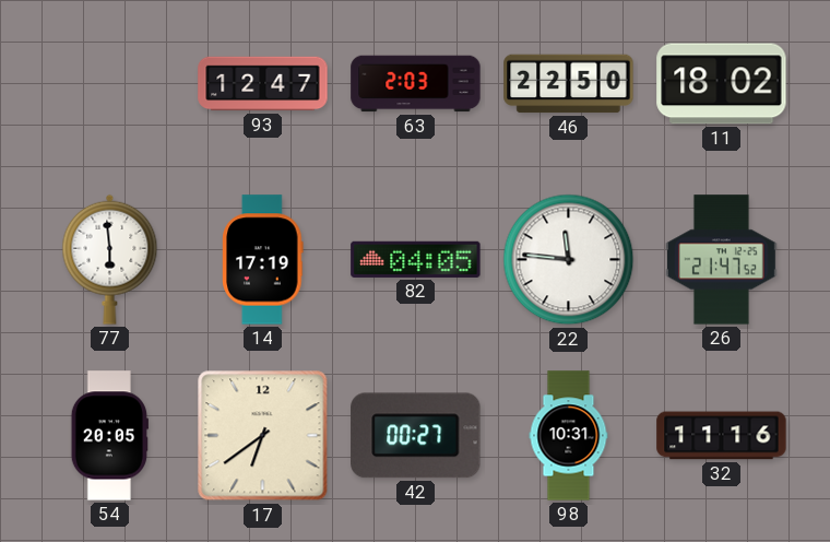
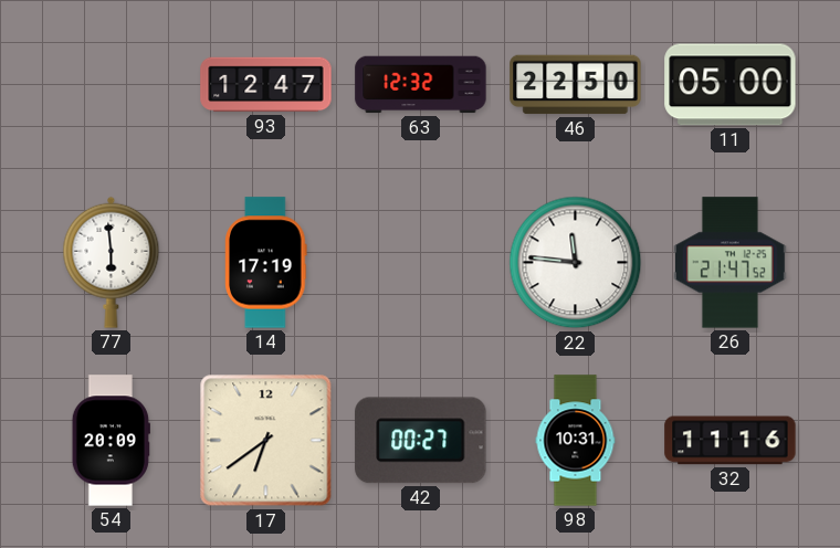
63: 2:03 -> 12:32 (421, 85)
11: 18:02 -> 05:00 (731, 85)
82: 04:05 -> none (416, 259)
54: 20:05 -> 20:09 (111, 441)
